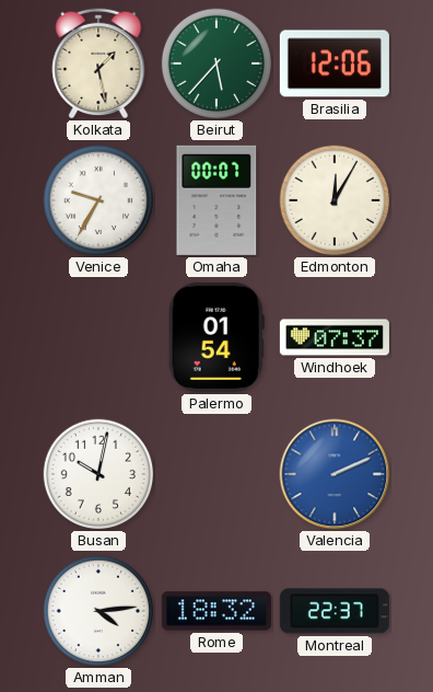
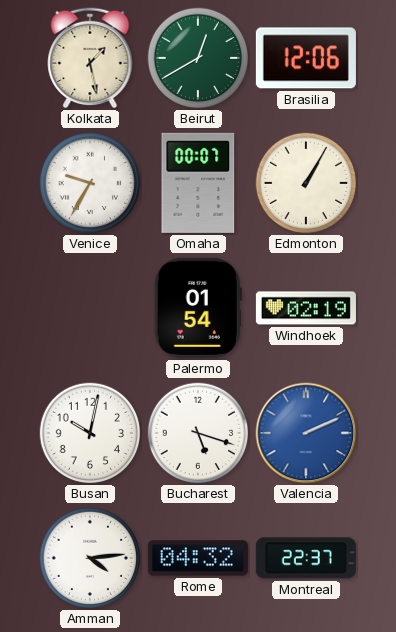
Beirut: 5:37 -> 12:40 (198, 58)
Edmonton: 12:05 -> 1:05 (306, 183)
Windhoek: 07:37 -> 02:19 (306, 308)
Bucharest: none -> 5:18 (198, 433)
Rome: 18:32 -> 04:32 (198, 558)
